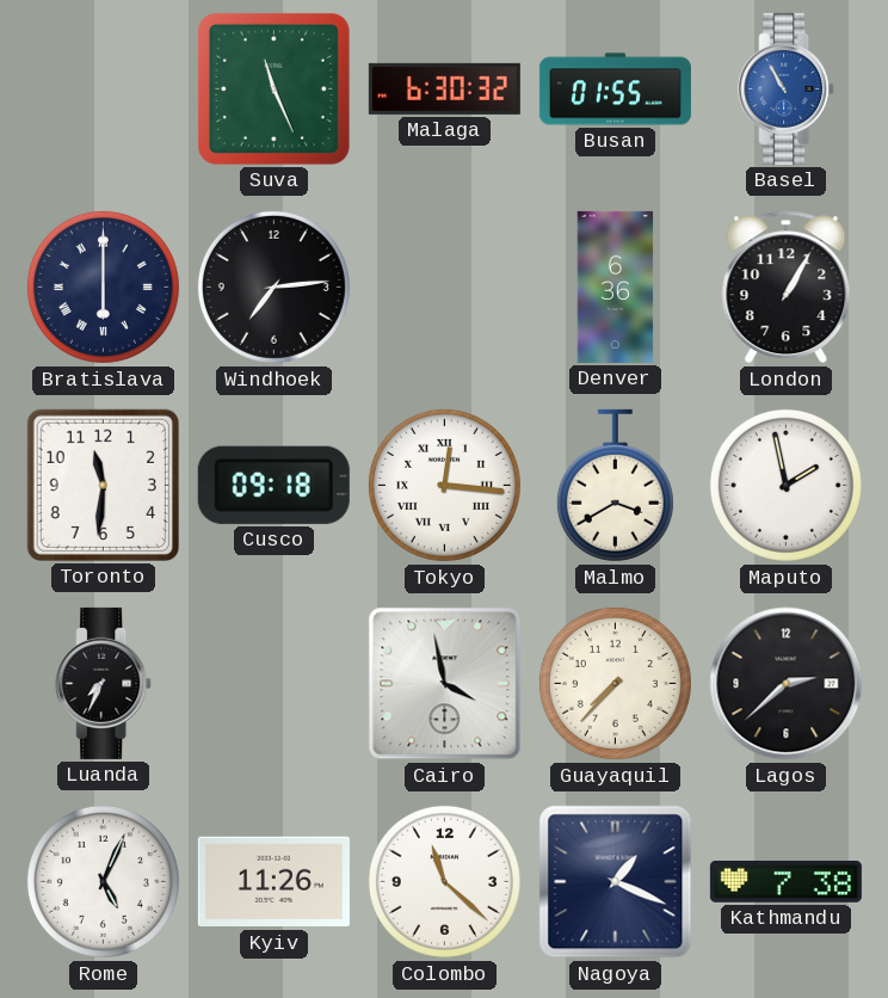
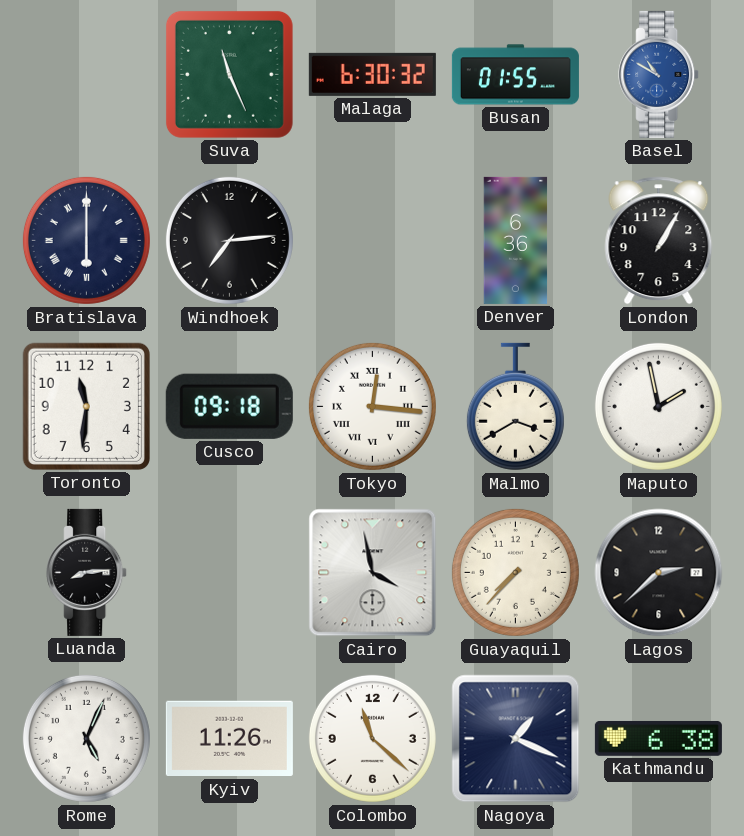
Basel: 10:55 -> 10:50 (659, 74)
Luanda: 7:34 -> 8:14 (87, 572)
Kathmandu: 7:38 -> 6:38 (658, 738)
